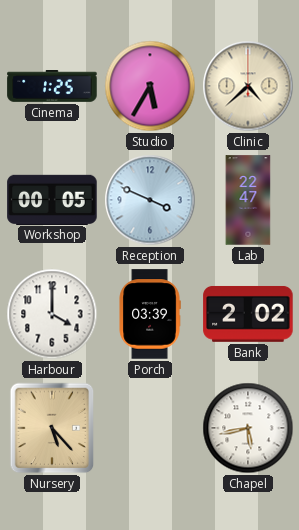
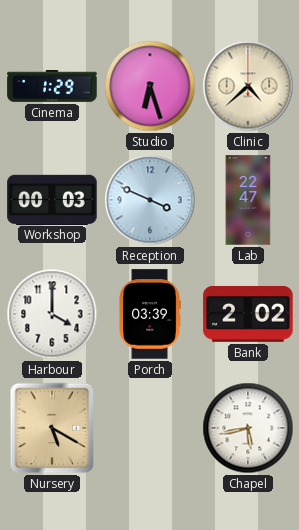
Cinema: 1:25 -> 1:29 (52, 87)
Studio: 5:35 -> 6:27 (150, 86)
Workshop: 00:05 -> 00:03 (52, 199)
Nursery: 5:23 -> 5:20 (52, 428)
